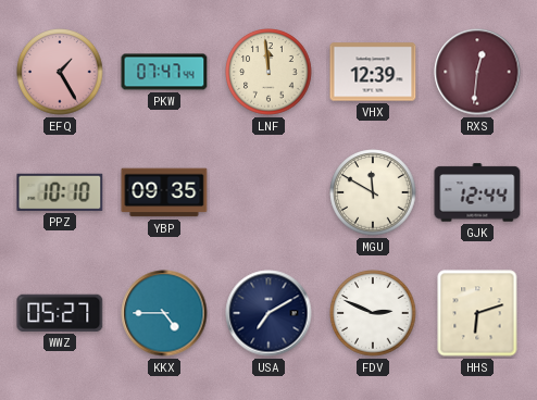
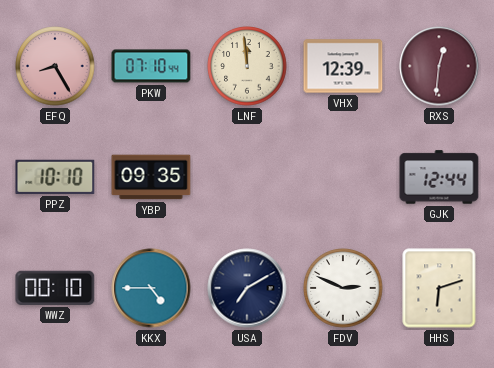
EFQ: 1:25 -> 8:25 (55, 66)
PKW: 07:47 -> 07:10 (151, 66)
MGU: 11:50 -> none (373, 192)
WWZ: 05:27 -> 00:10 (55, 288)
